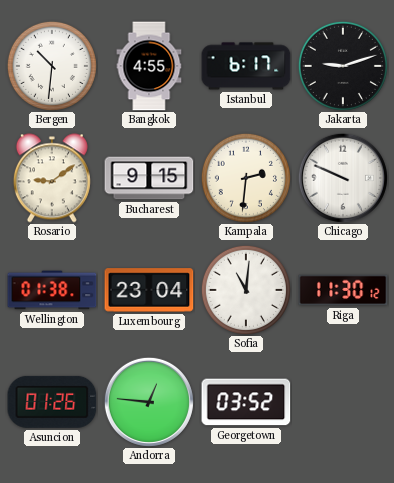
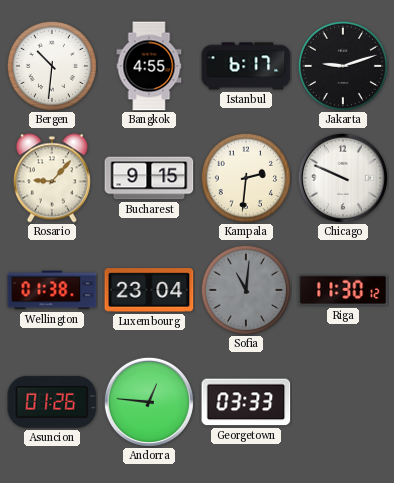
Rosario: 9:09 -> 9:07 (52, 178)
Sofia dial: white -> grey (246, 290)
Georgetown: 03:52 -> 03:33 (246, 402)
